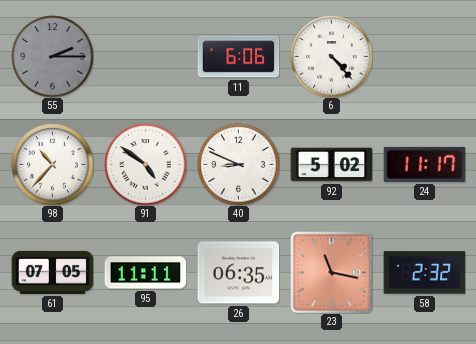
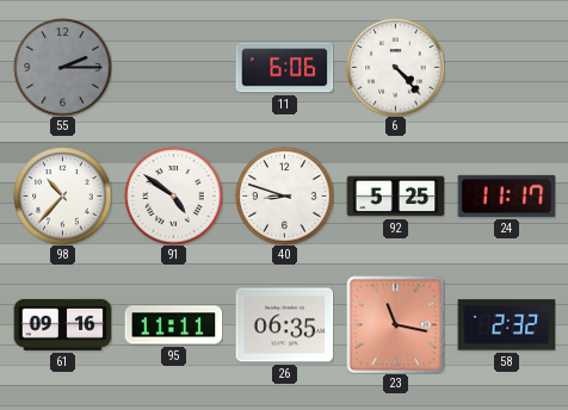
40: 8:49 -> 8:48 (284, 195)
92: 5:02 -> 5:25 (395, 197)
61: 07:05 -> 09:16 (62, 324)
